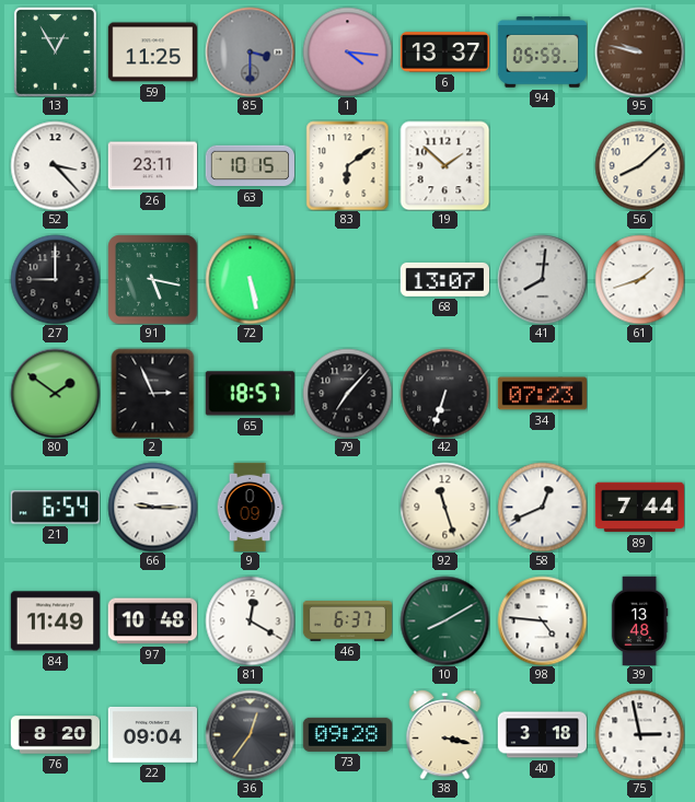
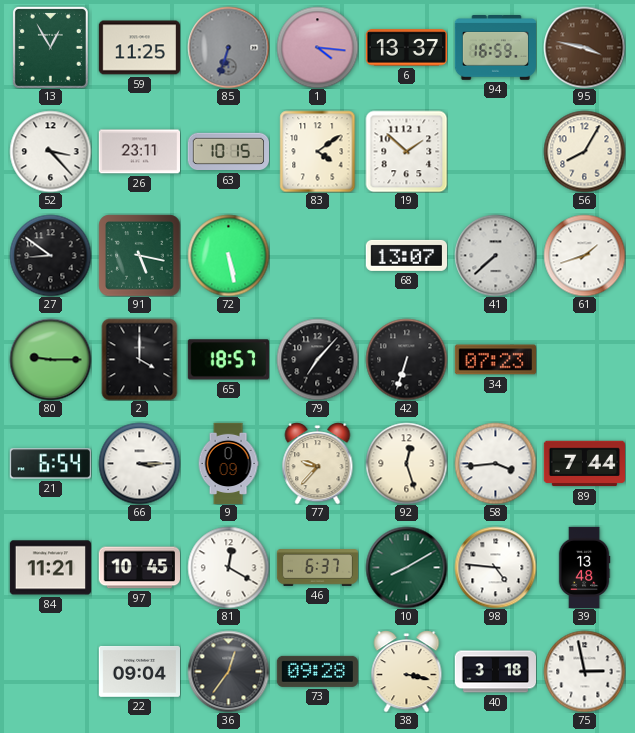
85: 3:30 -> 6:33 (228, 47)
94: 05:59 -> 16:59 (495, 48)
95: 9:47 -> 3:47 (584, 47)
83: 6:09 -> 4:09 (318, 151)
56: 8:08 -> 8:05 (584, 151)
27: 9:00 -> 8:51 (50, 255)
41: 8:01 -> 7:38 (495, 255)
80: 1:51 -> 9:15 (50, 359)
2: 2:56 -> 4:00 (140, 359)
66: 9:15 -> 3:15 (139, 463)
77: none -> 9:37 (318, 463)
92: 11:27 -> 12:27 (406, 463)
58: 12:41 -> 3:44 (495, 463)
84: 11:49 -> 11:21 (50, 568)
97: 10:48 -> 10:45 (139, 568)
76: 8:20 -> none (55, 735)
